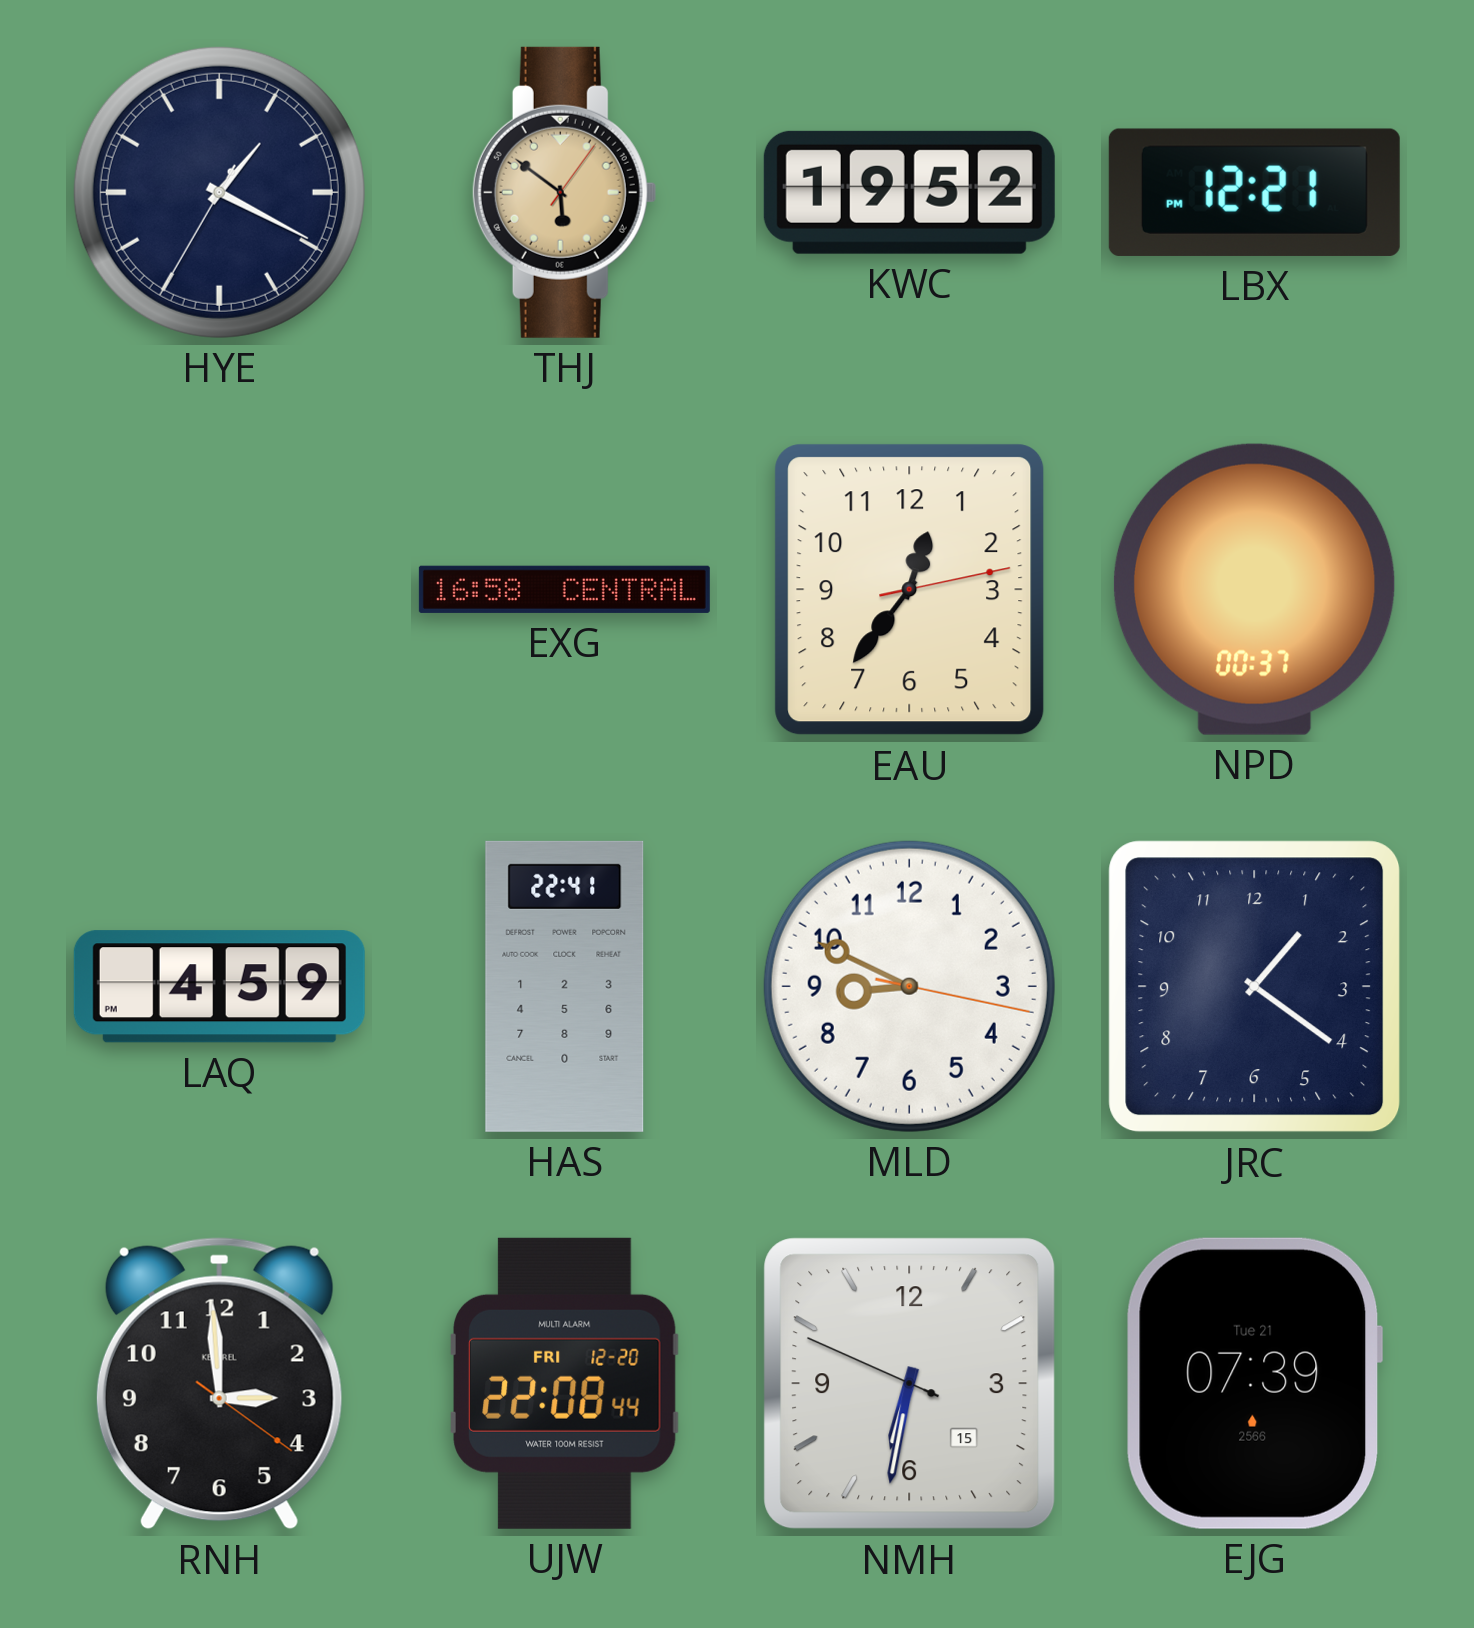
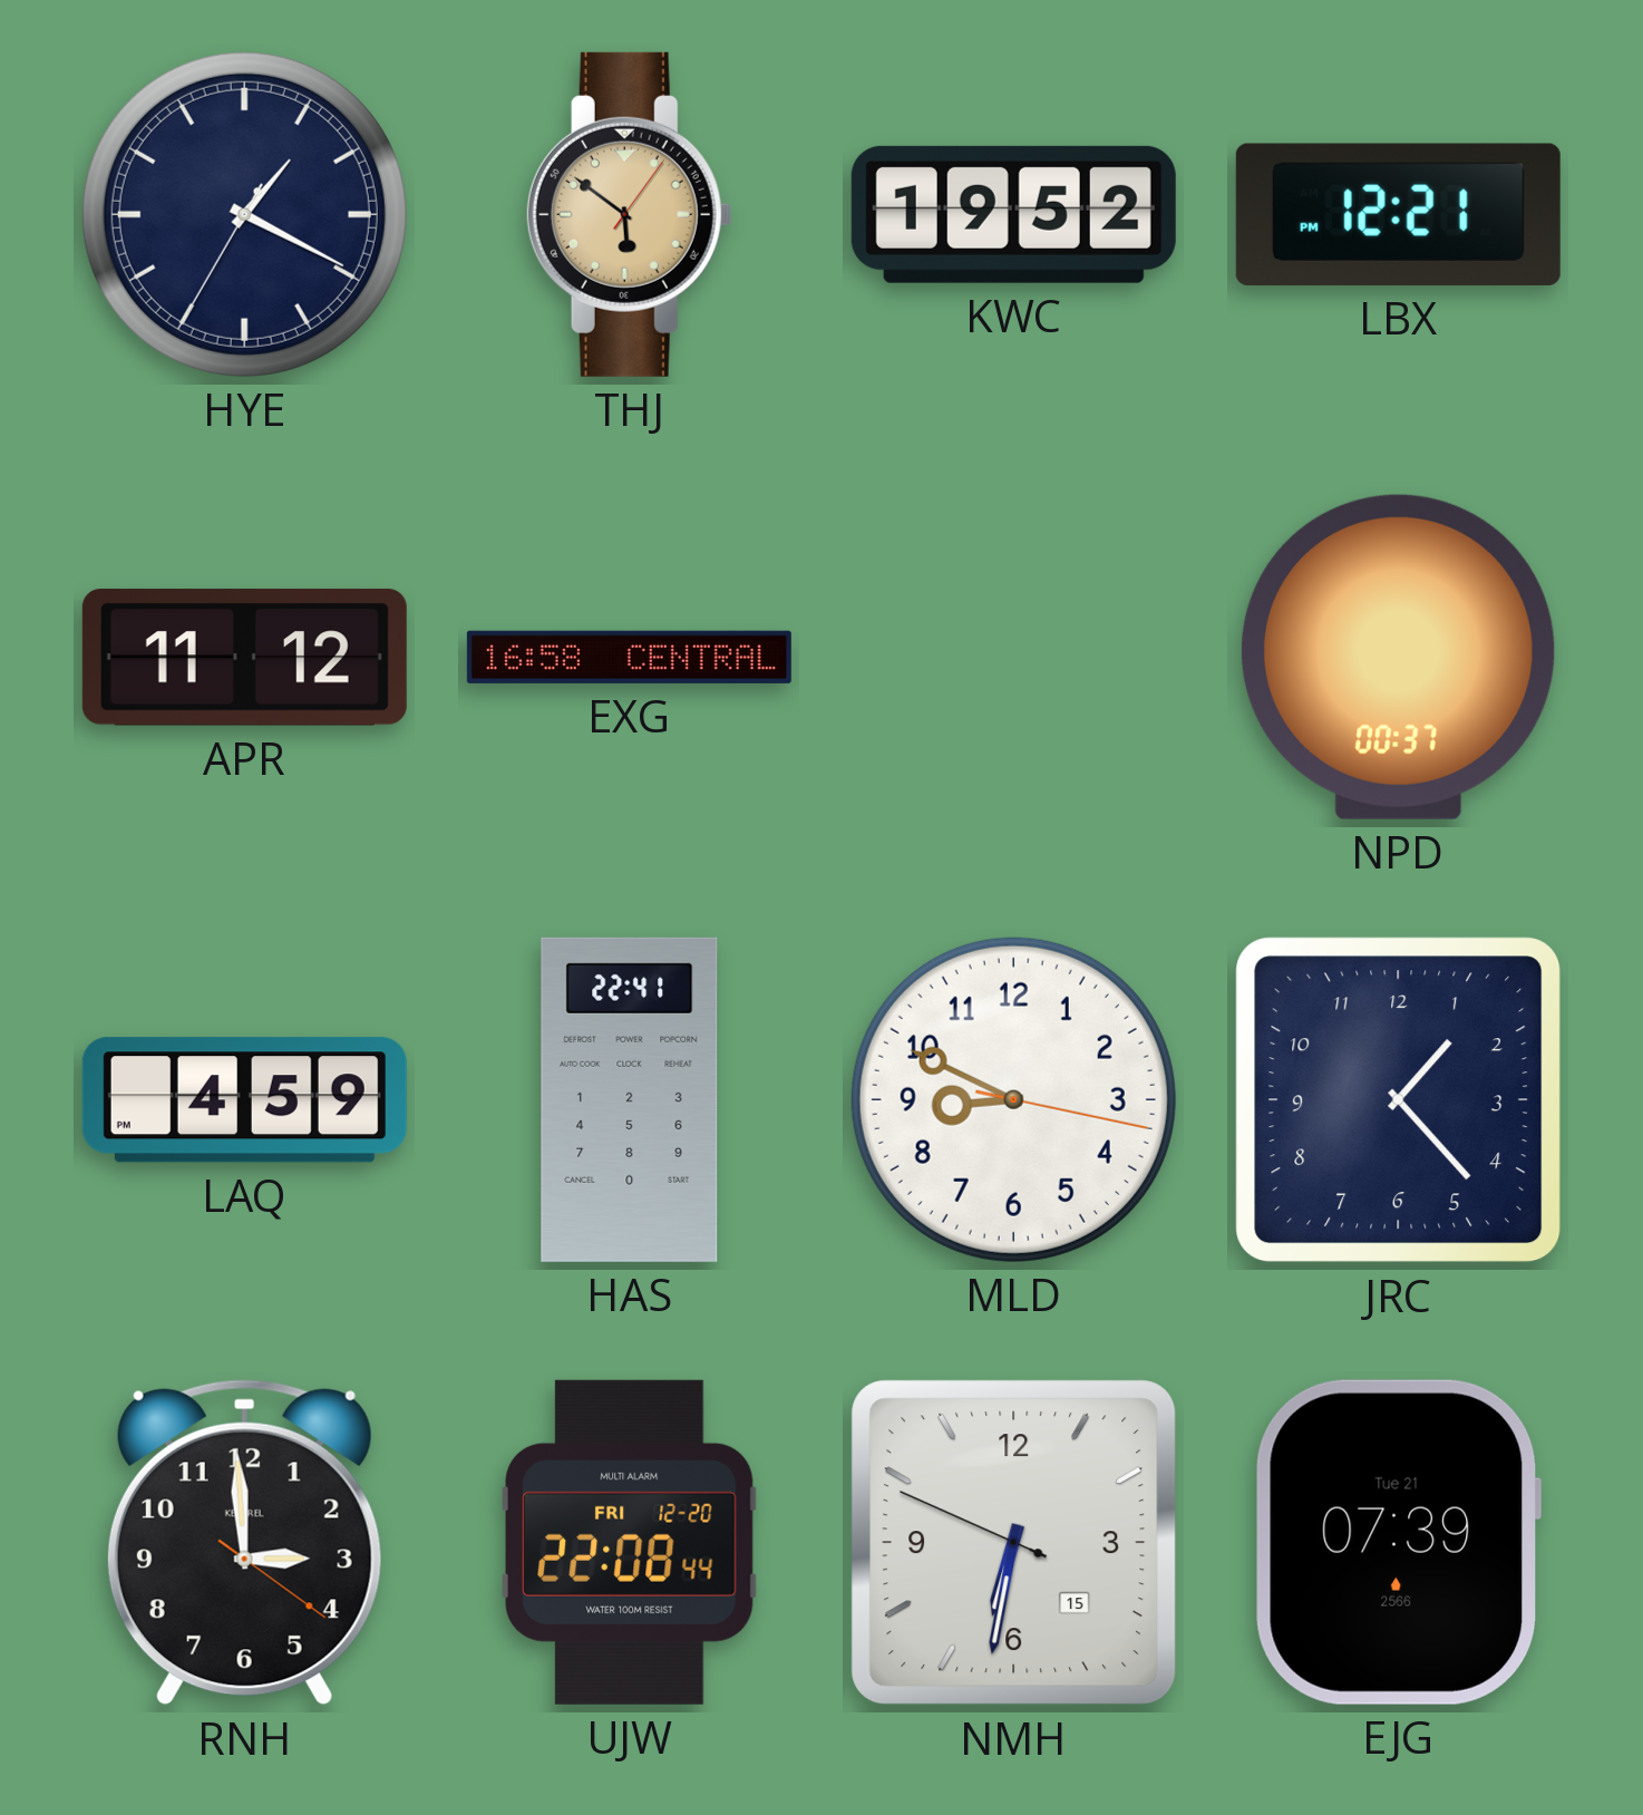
APR: none -> 11:12 (244, 658)
EAU: 12:36 -> none (910, 590)
JRC: 1:21 -> 1:23 (1399, 1100)
